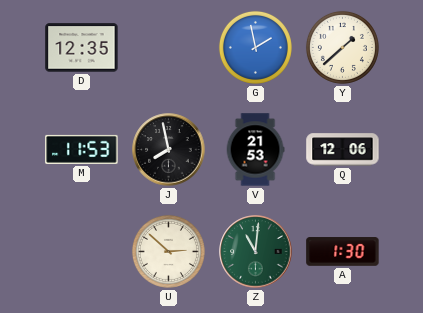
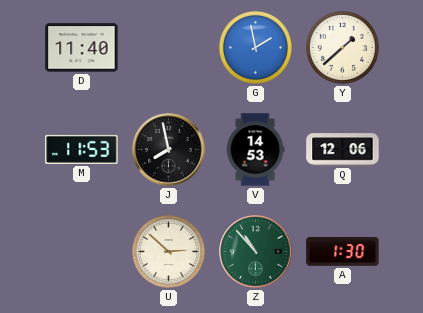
D: 12:35 -> 11:40 (82, 48)
V: 21:53 -> 14:53 (255, 150)
Z: 11:01 -> 10:53 (256, 252)
